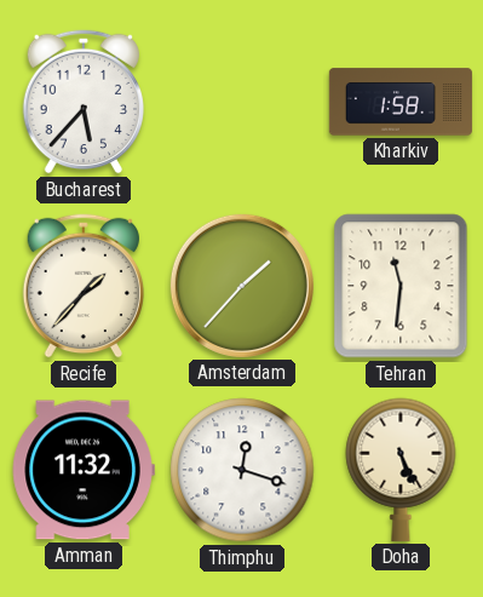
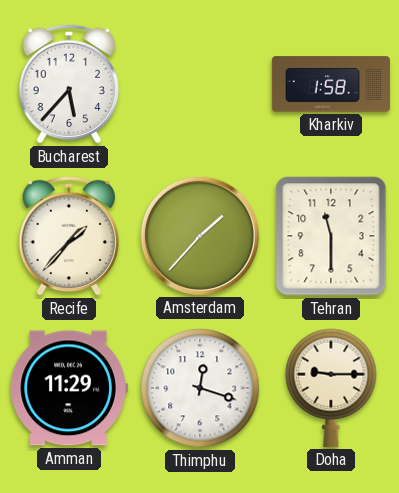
Tehran: 11:31 -> 11:30 (331, 236)
Amman: 11:32 -> 11:29 (69, 388)
Doha: 5:26 -> 9:15 (331, 388)
